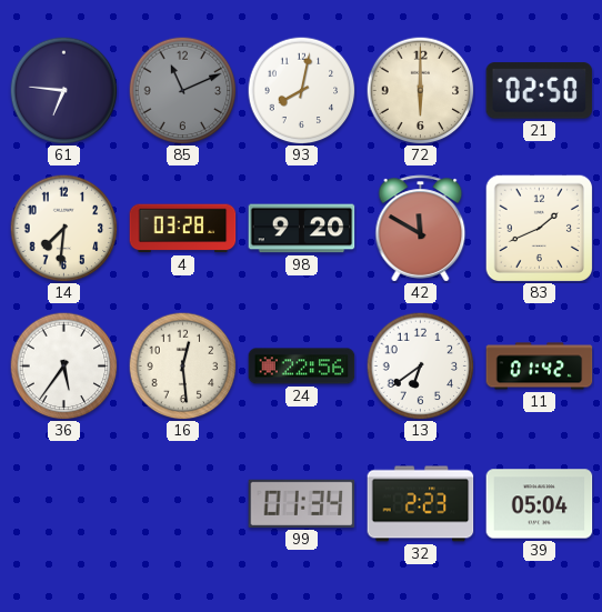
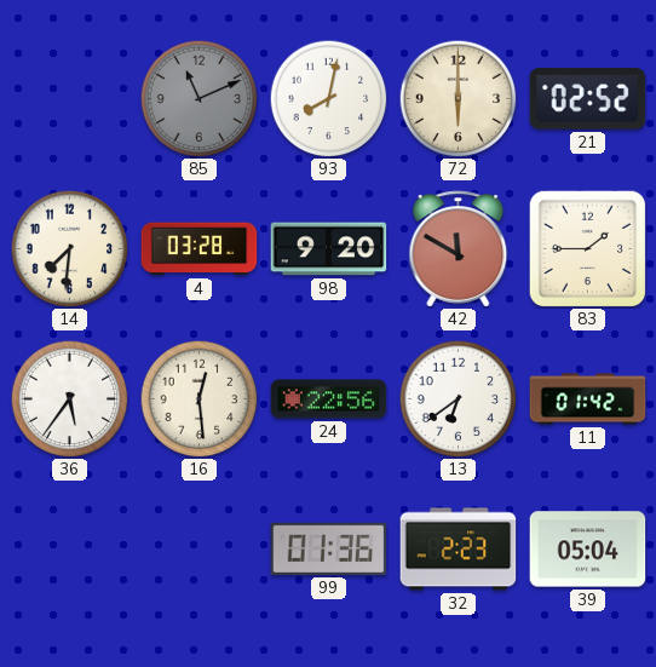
61: 6:46 -> none (63, 90)
21: 02:50 -> 02:52 (588, 99)
83: 1:41 -> 1:45 (587, 248)
99: 01:34 -> 01:36 (329, 548)
